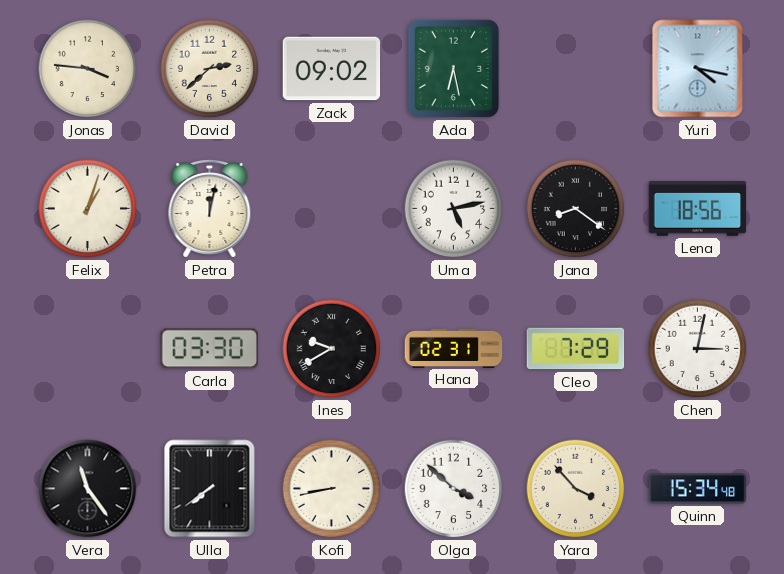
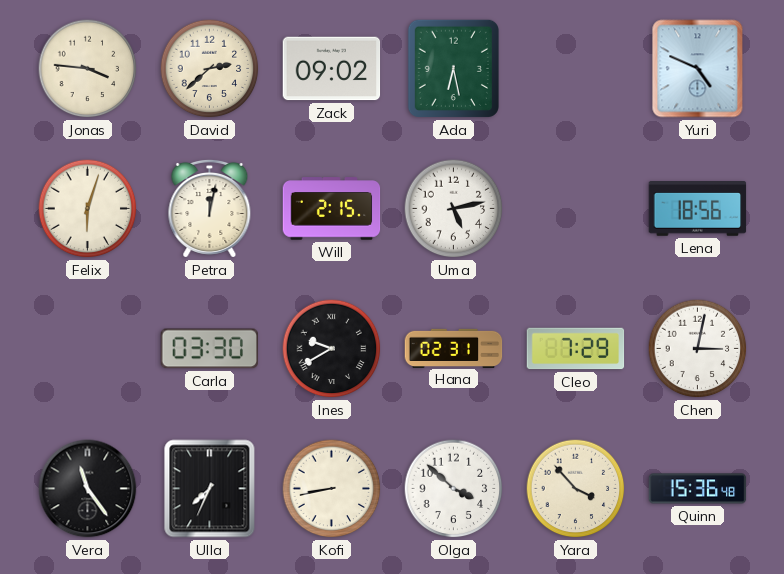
Yuri: 4:17 -> 4:49 (698, 69)
Felix: 1:03 -> 6:03 (88, 209)
Will: none -> 2:15 (332, 209)
Jana: 8:21 -> none (576, 209)
Ulla: 7:39 -> 7:34 (210, 489)
Quinn: 15:34 -> 15:36 (698, 489)
